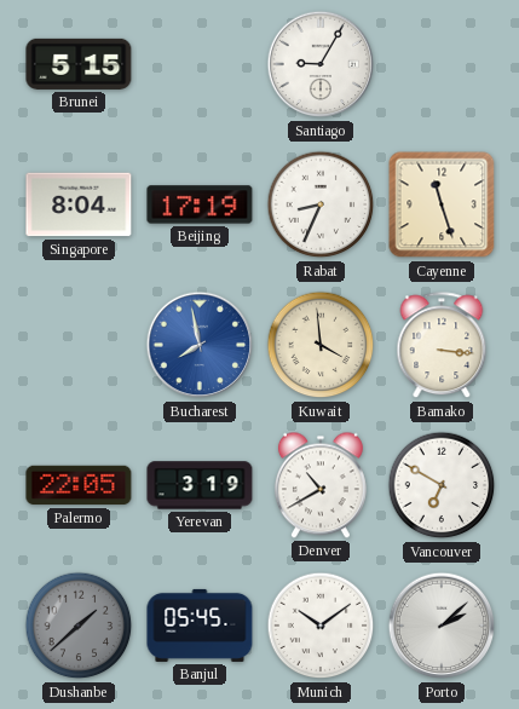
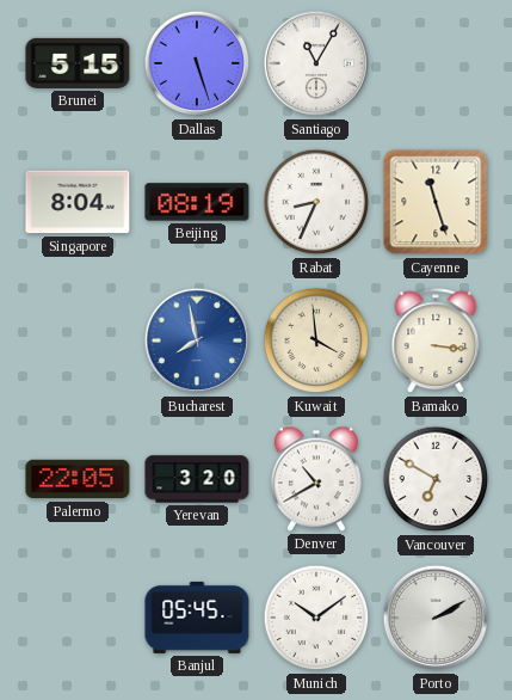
Dallas: none -> 5:27 (197, 63)
Santiago: 9:05 -> 11:05 (316, 63)
Beijing: 17:19 -> 08:19 (197, 202)
Yerevan: 3:19 -> 3:20 (197, 479)
Dushanbe: 1:38 -> none (79, 626)
Porto: 2:08 -> 2:10 (436, 618)
